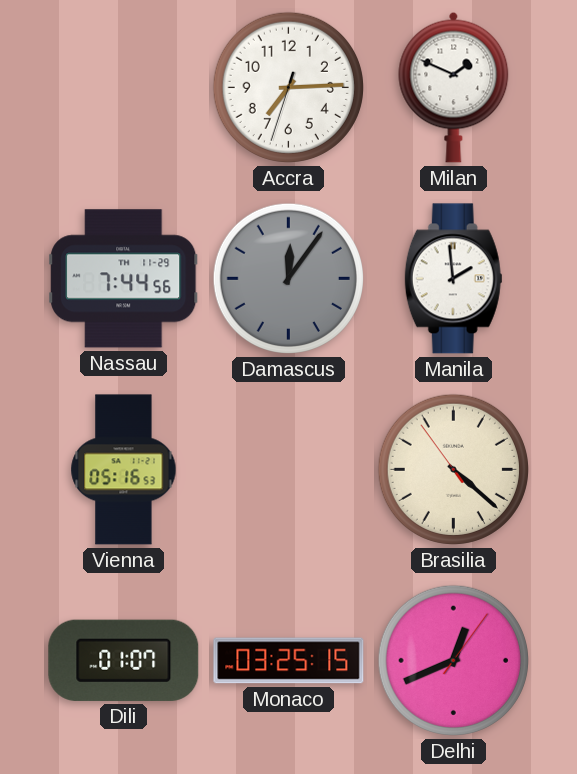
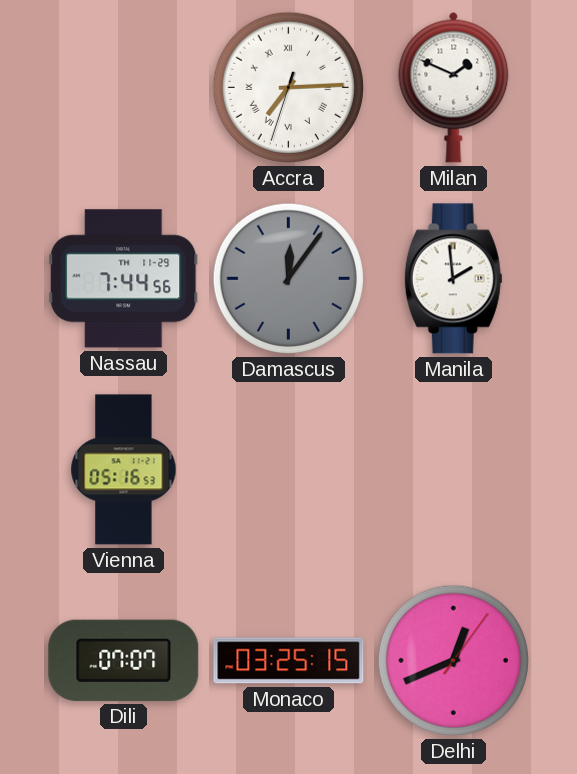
Accra numerals: Arabic -> Roman (288, 87)
Brasilia: 4:21 -> none (453, 469)
Dili: 01:07 -> 07:07 (124, 660)
